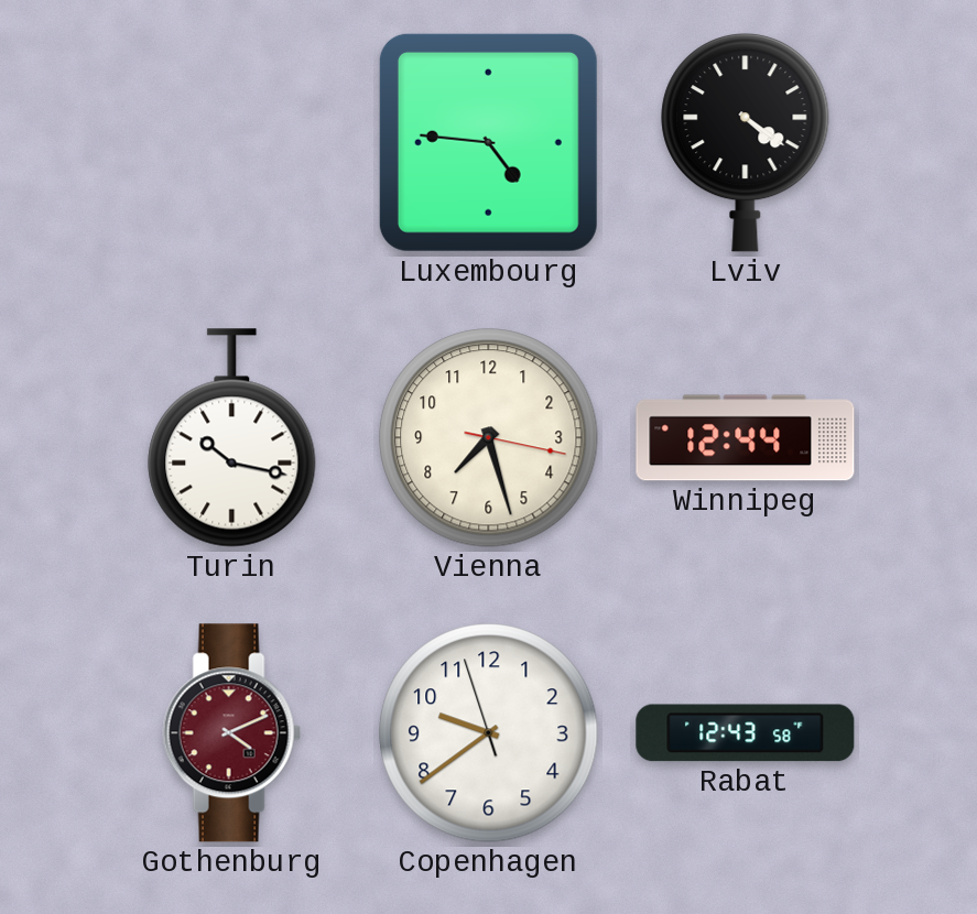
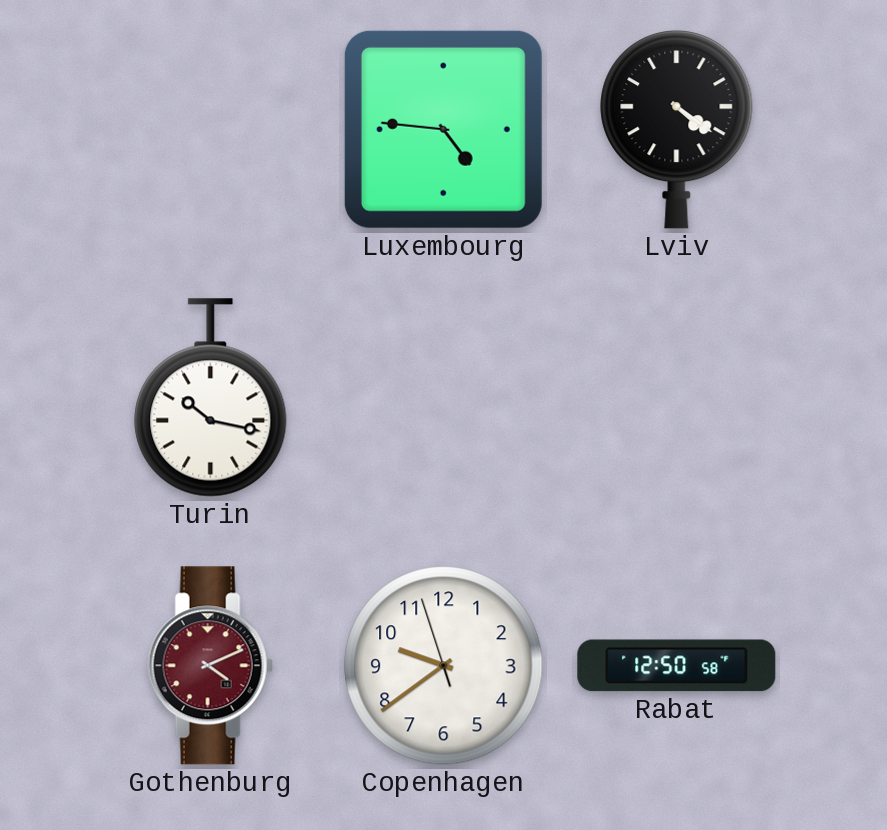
Vienna: 7:27 -> none (489, 438)
Winnipeg: 12:44 -> none (746, 438)
Rabat: 12:43 -> 12:50 (677, 666)
